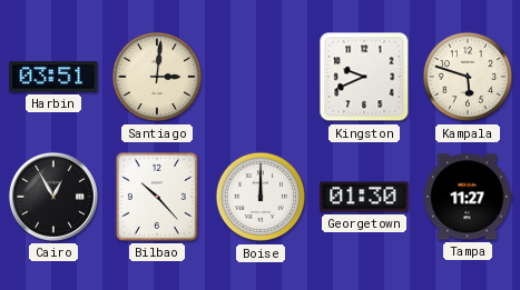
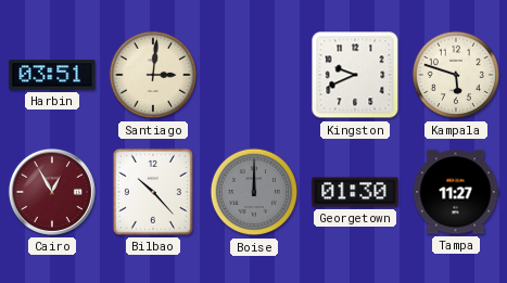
Cairo dial: black -> burgundy (52, 192)
Boise dial: white -> grey (254, 192)
